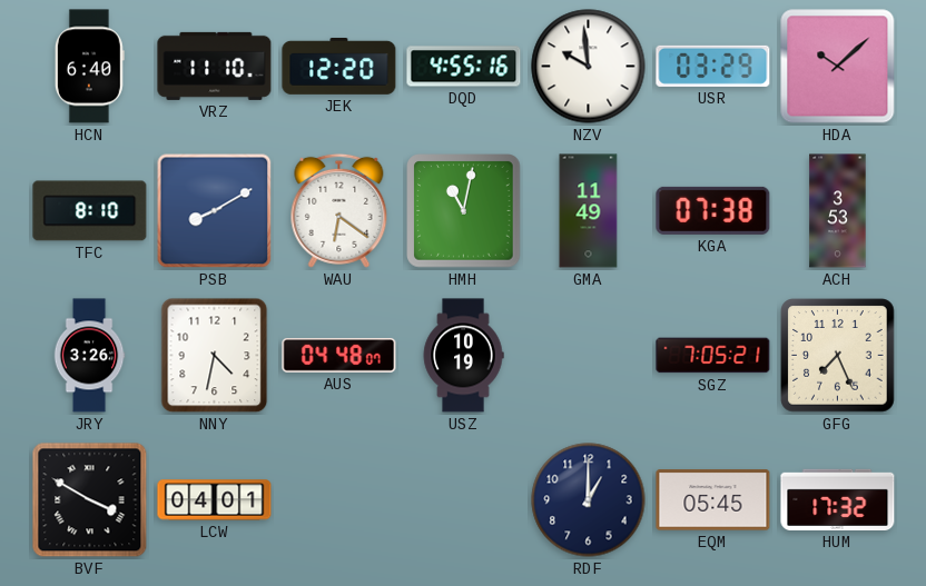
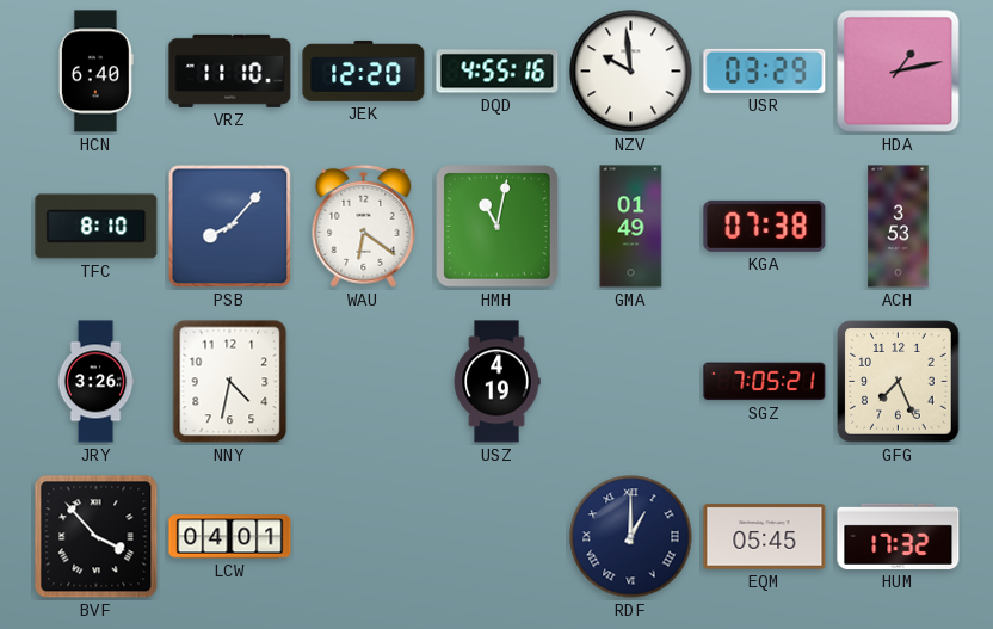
HDA: 10:08 -> 1:13 (899, 72)
PSB: 8:10 -> 8:07 (230, 227)
GMA: 11:49 -> 01:49 (631, 227)
AUS: 04:48 -> none (339, 356)
USZ: 10:19 -> 4:19 (496, 382)
BVF: 3:50 -> 3:53 (97, 537)
RDF numerals: Arabic -> Roman (631, 537)
